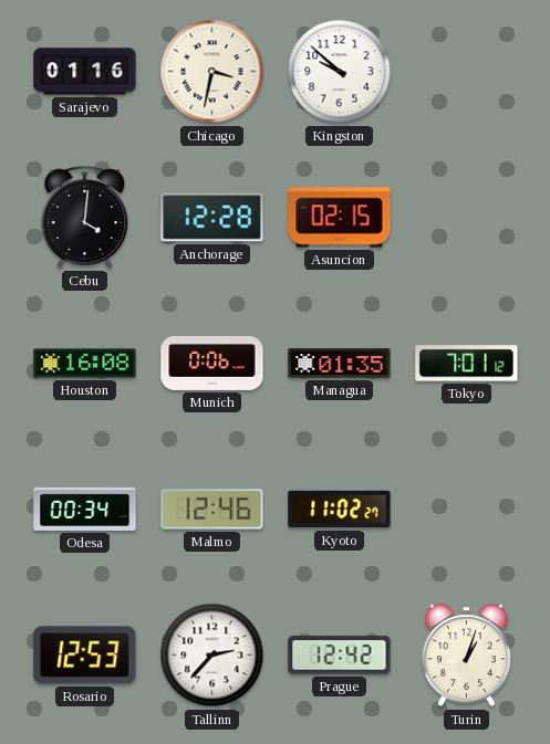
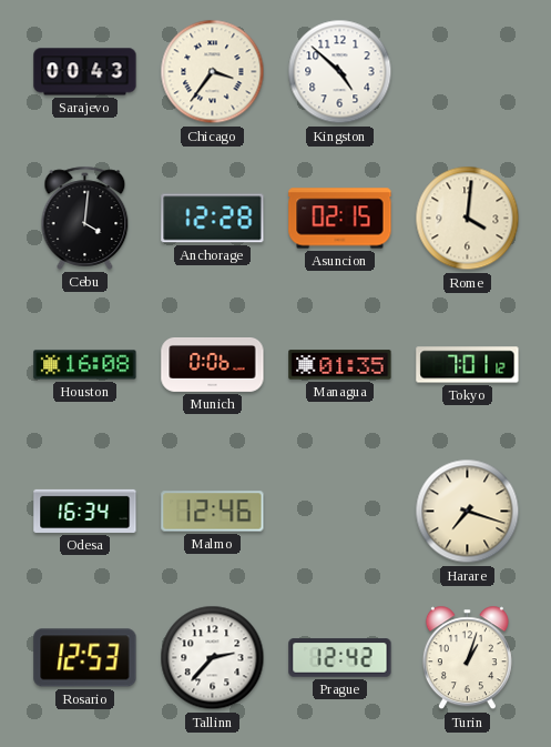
Sarajevo: 01:16 -> 00:43 (85, 72)
Chicago: 3:32 -> 3:36 (213, 72)
Kingston: 9:52 -> 4:52 (340, 72)
Rome: none -> 4:01 (468, 219)
Odesa: 00:34 -> 16:34 (85, 511)
Kyoto: 11:02 -> none (340, 510)
Harare: none -> 7:18 (468, 512)
